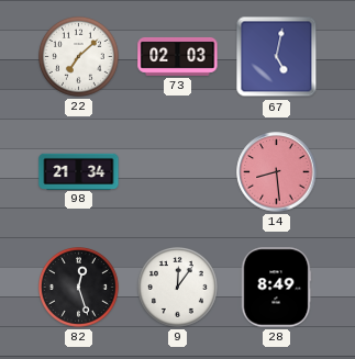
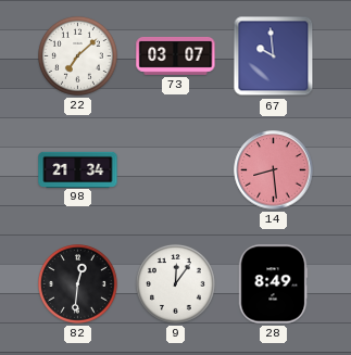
73: 02:03 -> 03:07 (176, 55)
67: 5:02 -> 9:59 (274, 56)
82: 12:27 -> 12:31 (78, 284)
